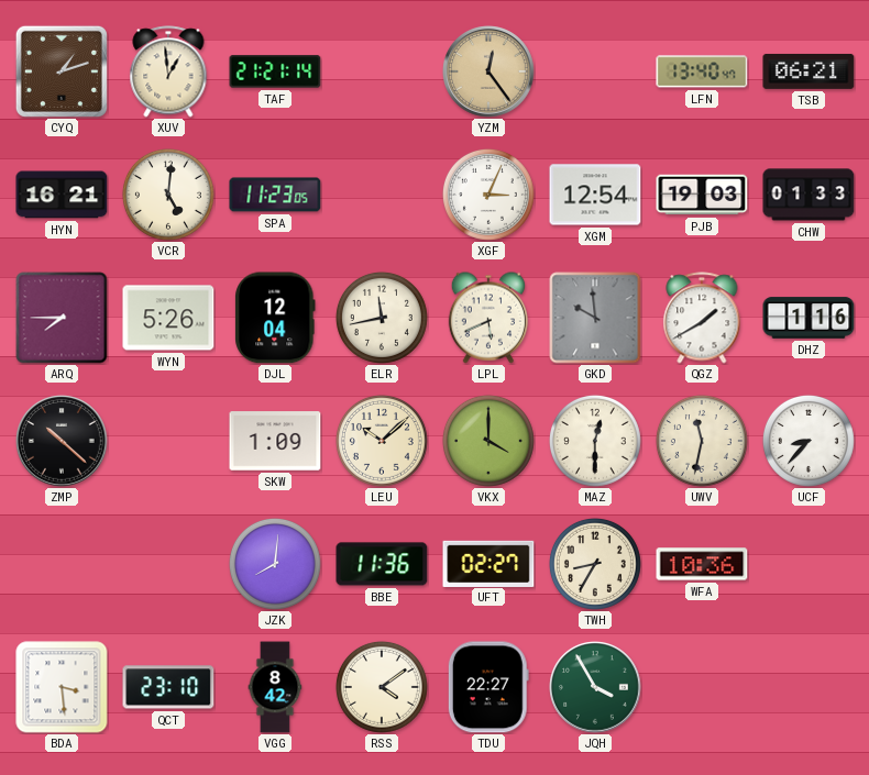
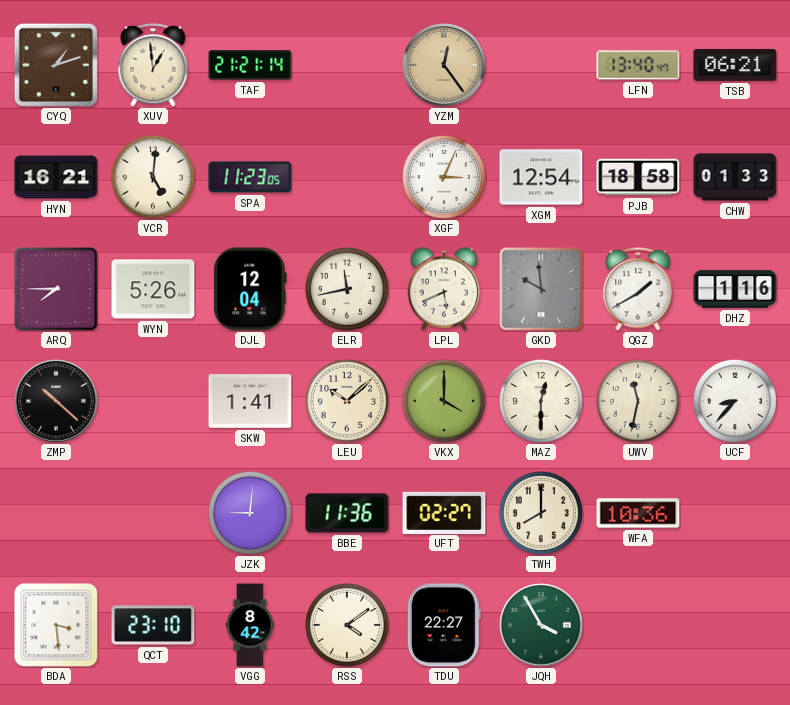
PJB: 19:03 -> 18:58 (638, 177)
SKW: 1:09 -> 1:41 (250, 401)
JZK: 8:01 -> 9:01 (250, 513)
TWH: 8:35 -> 8:00 (541, 513)
